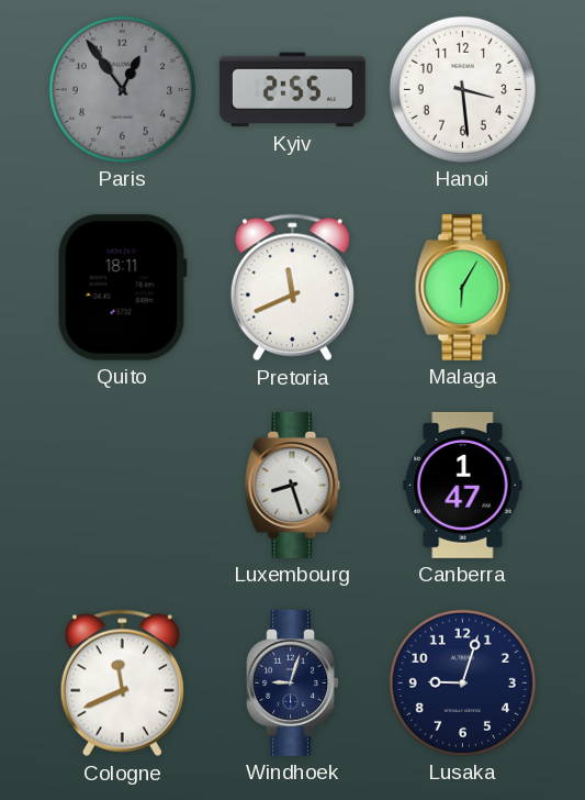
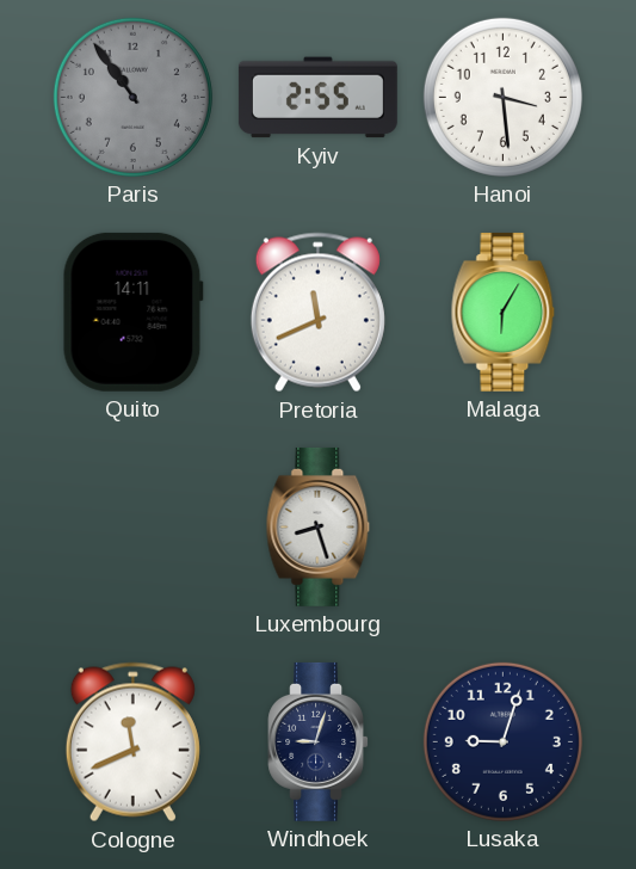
Paris: 12:54 -> 10:54 (132, 97)
Quito: 18:11 -> 14:11 (132, 312)
Canberra: 1:47 -> none (463, 485)
